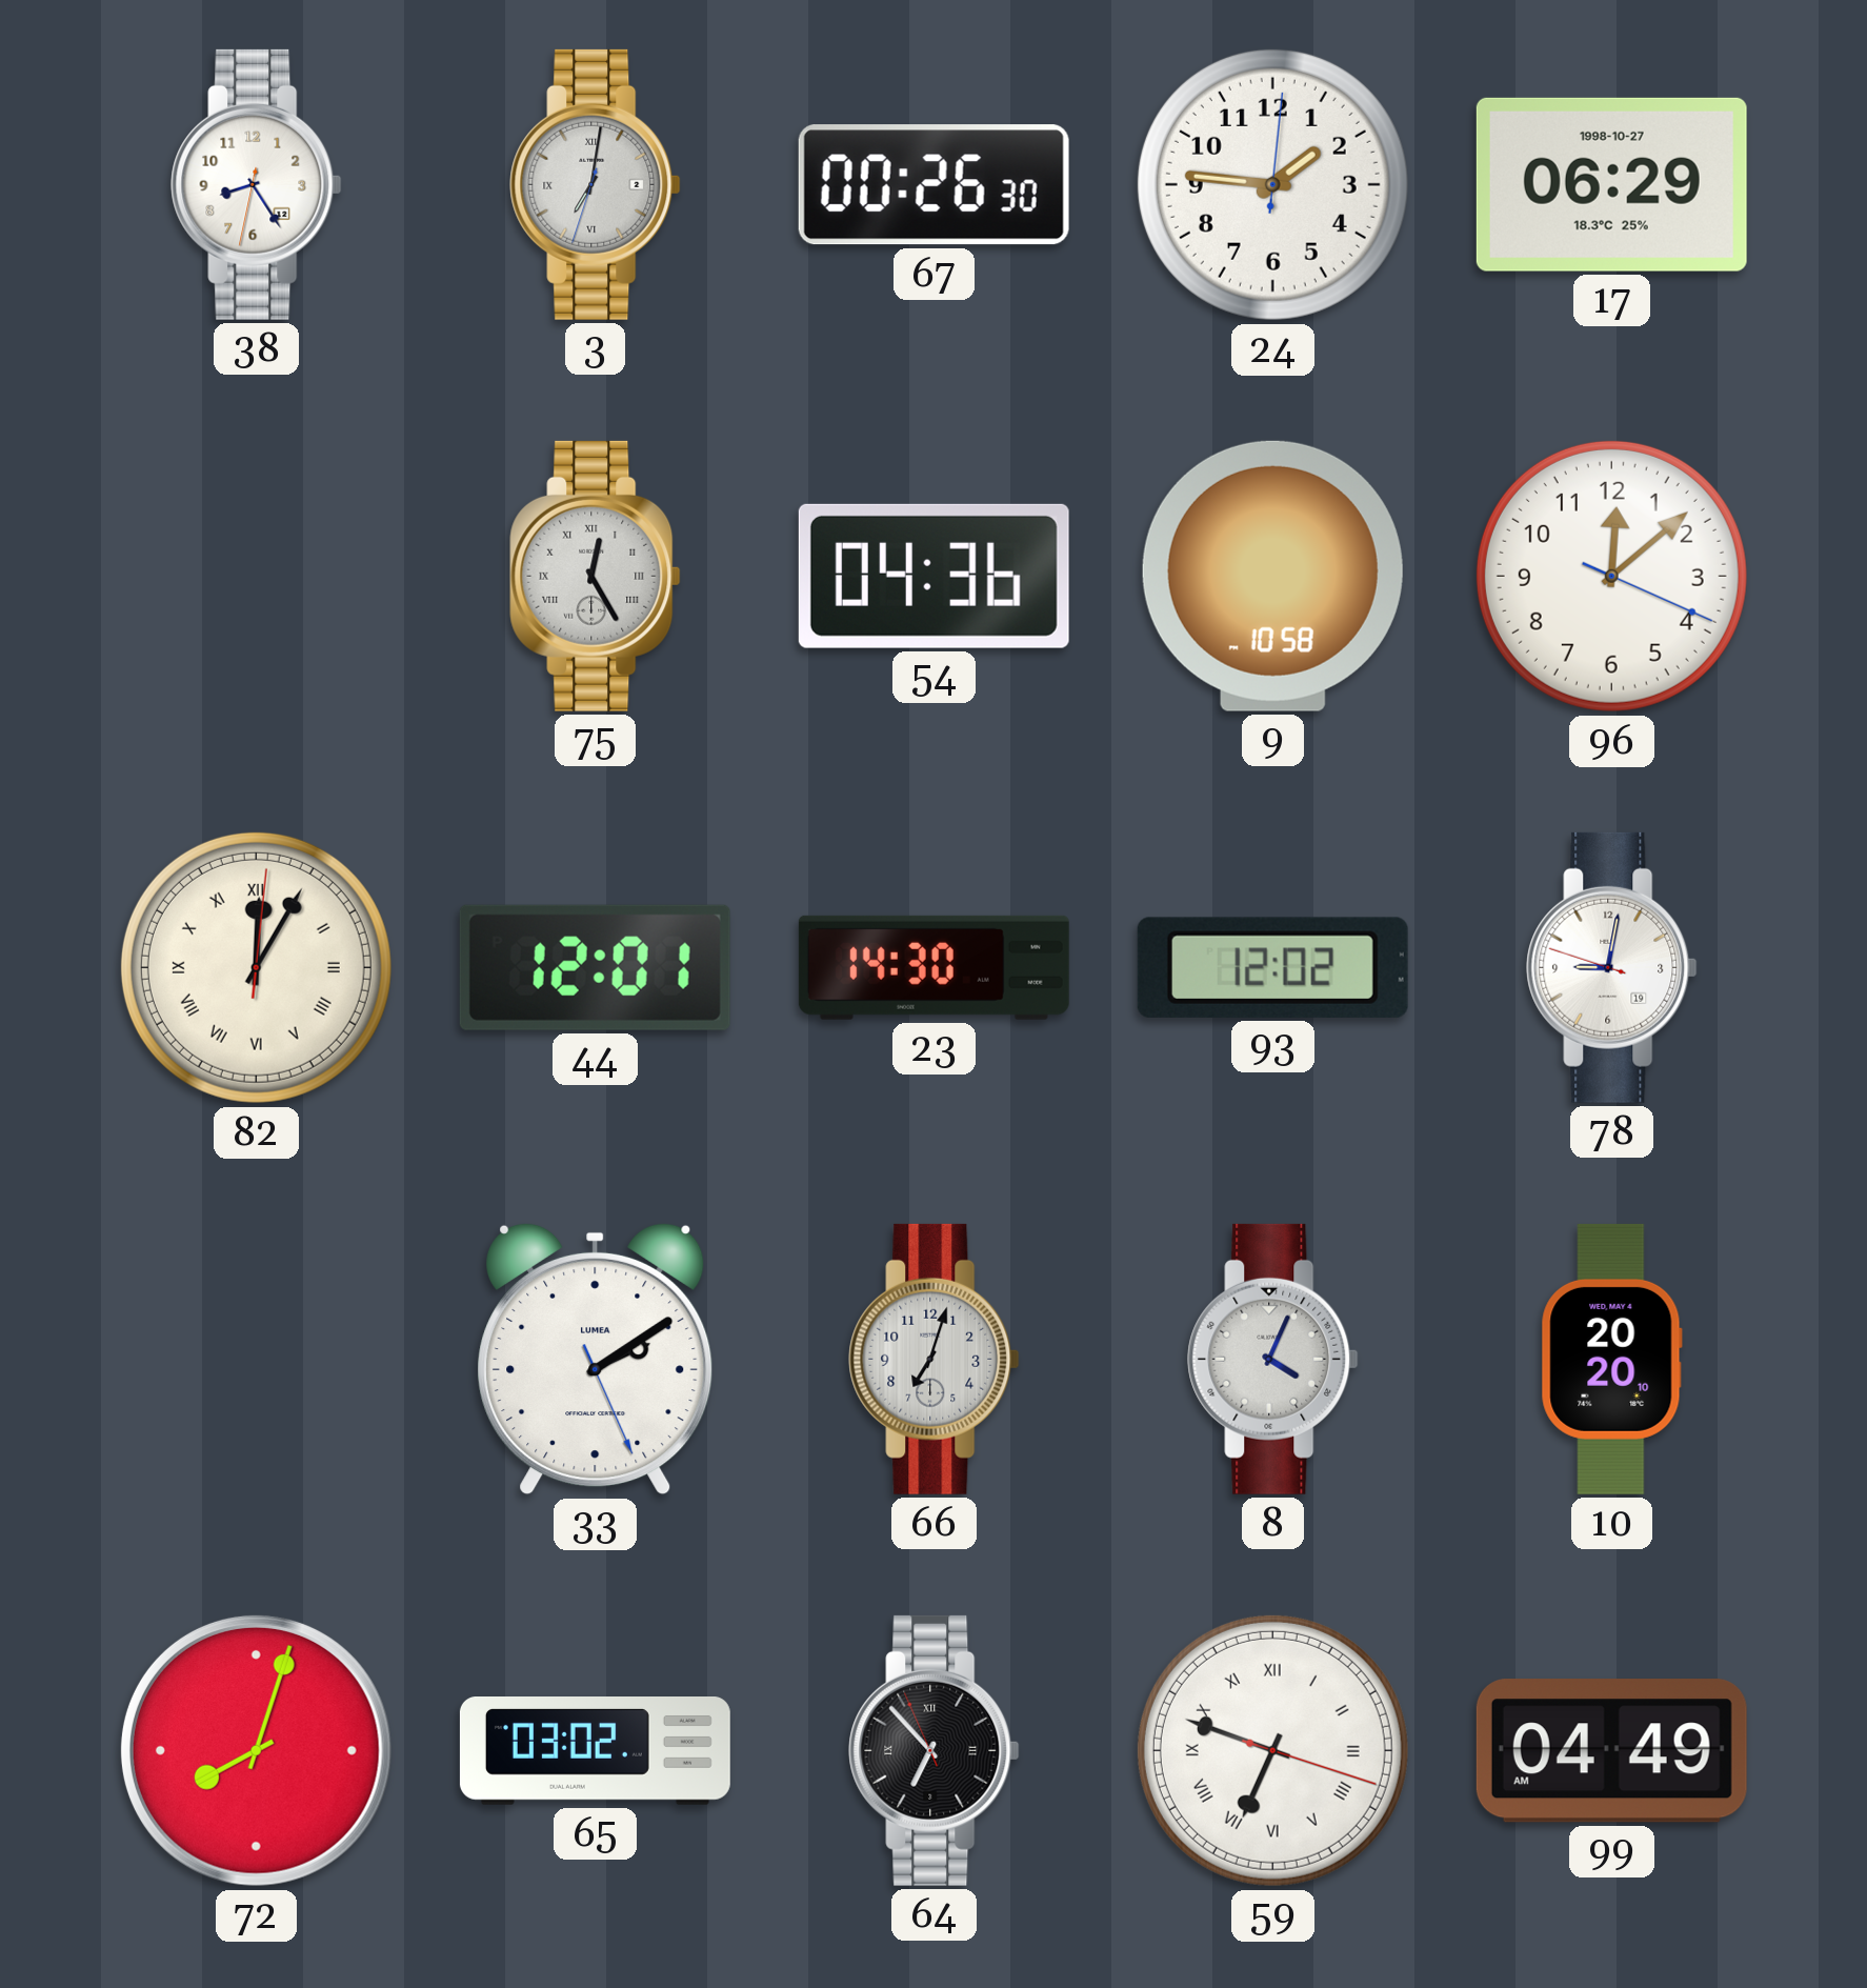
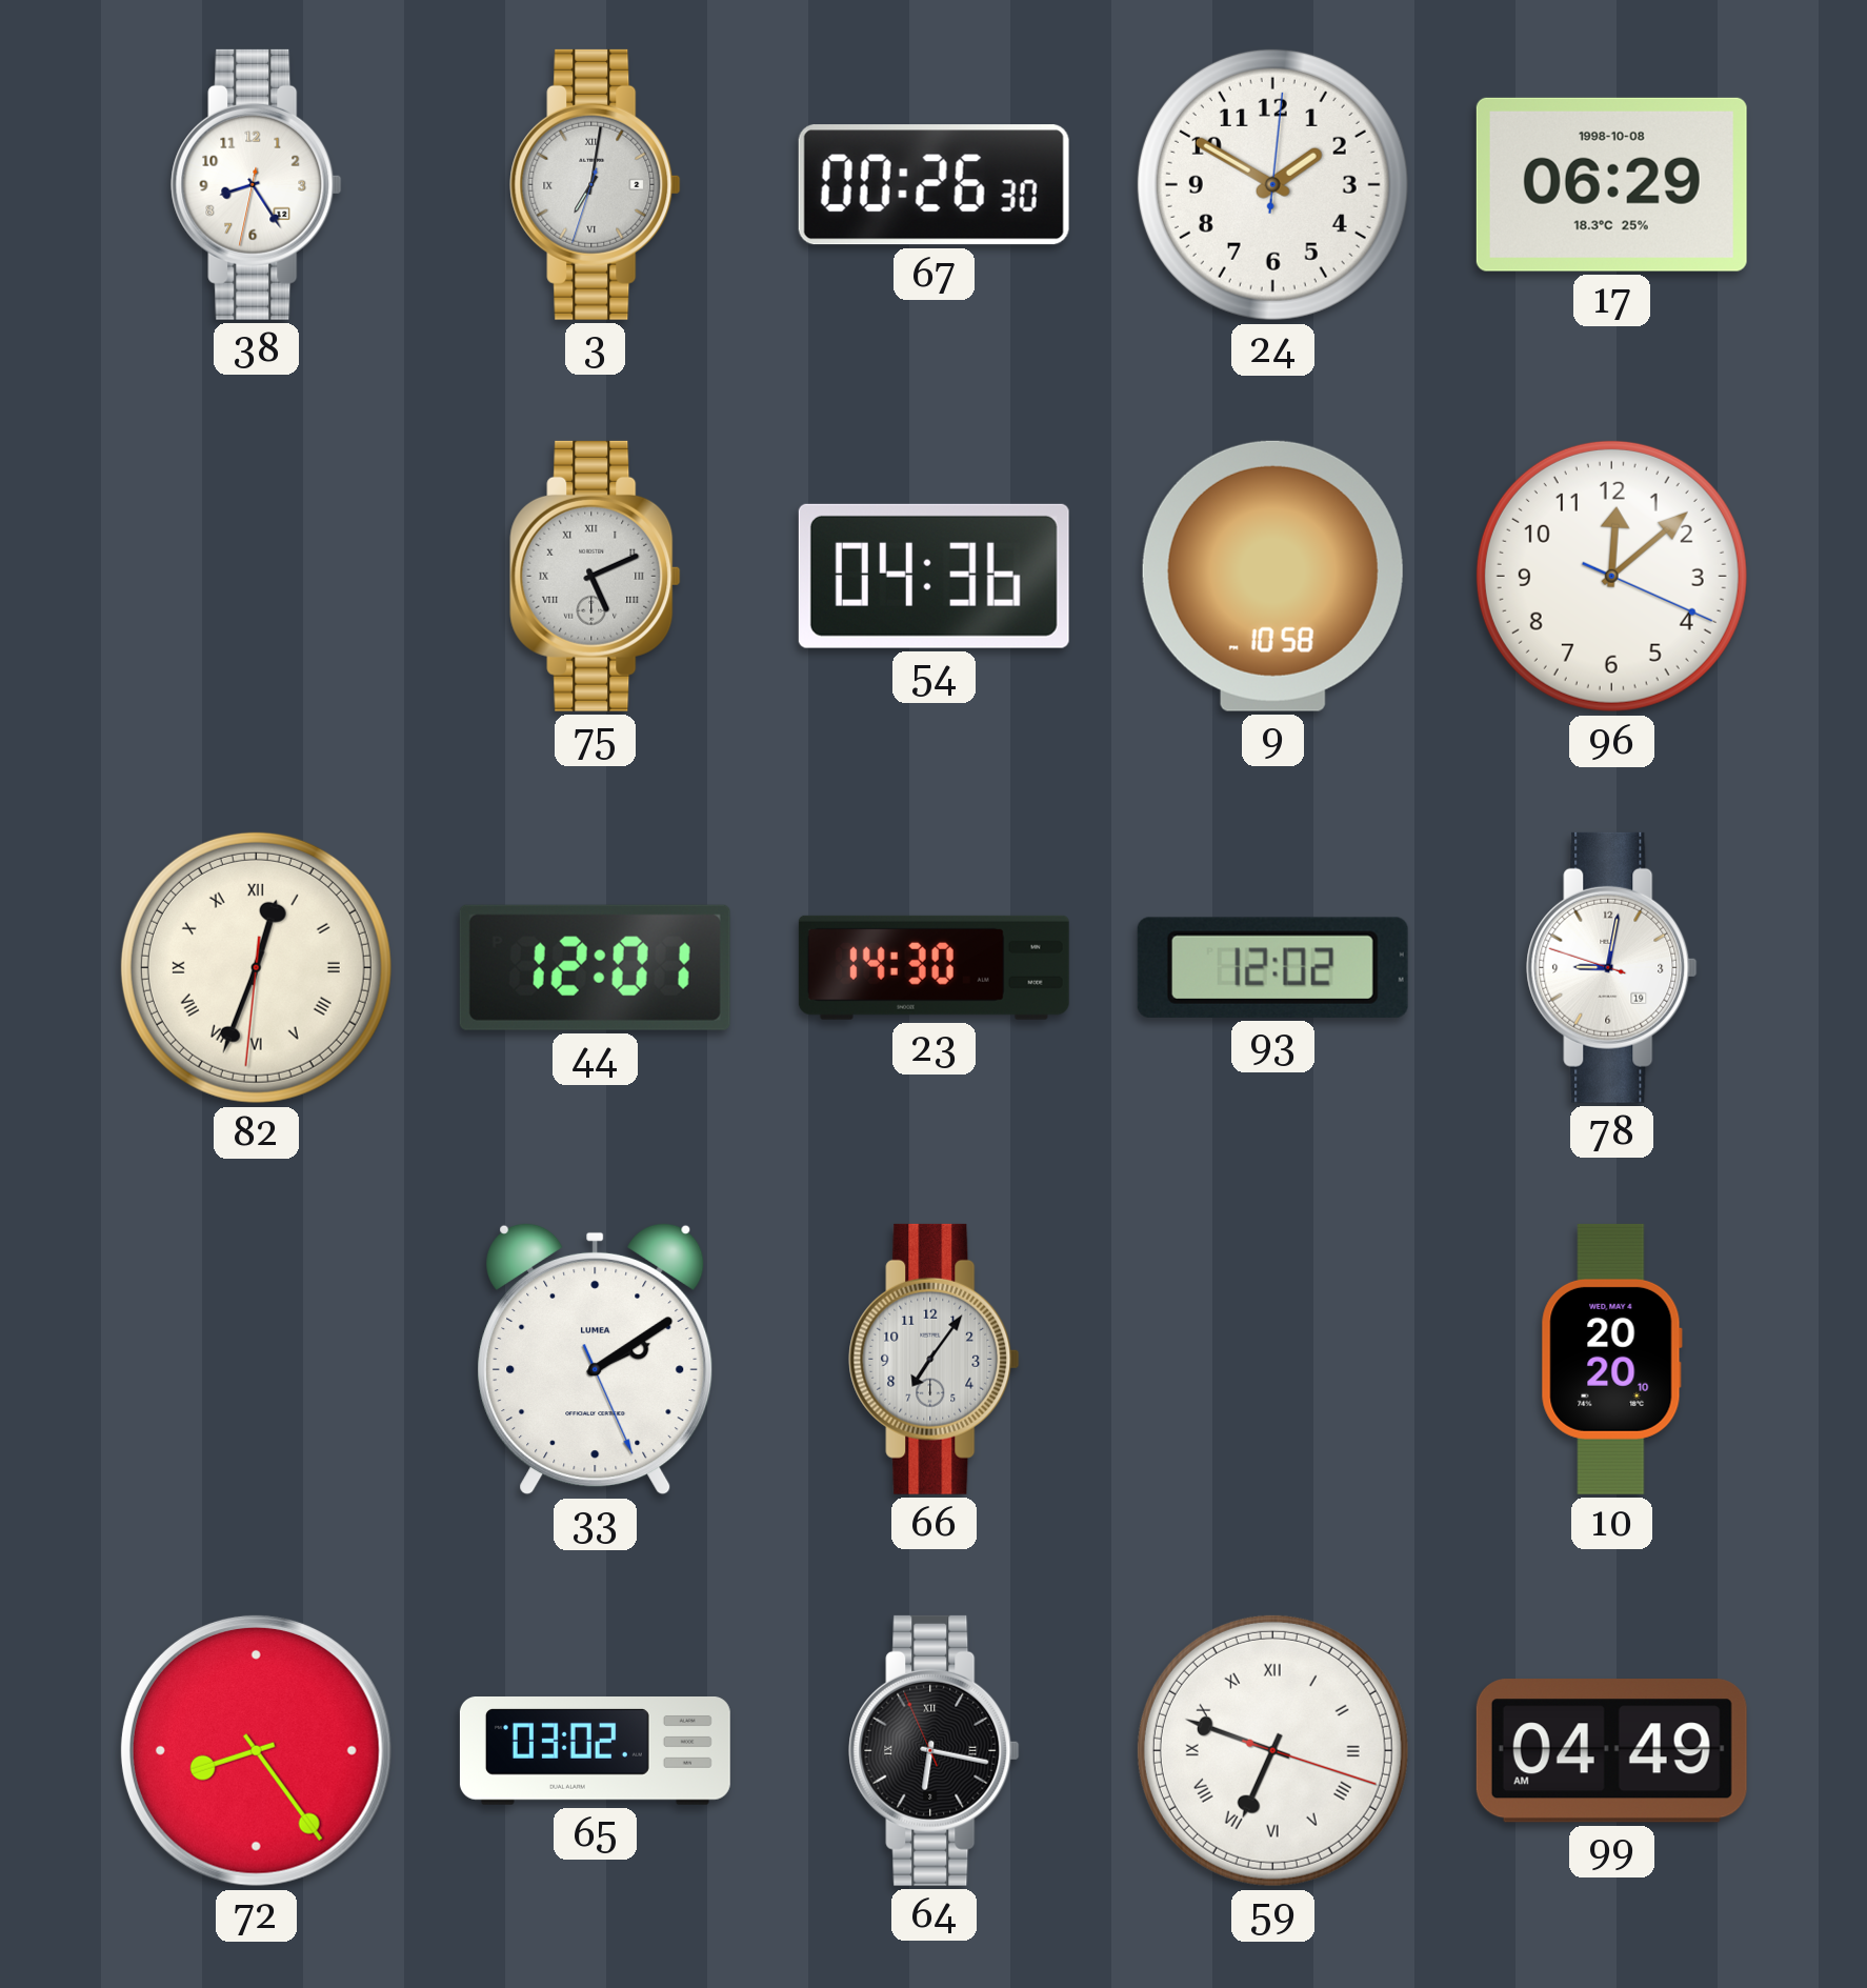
24: 1:46 -> 1:50 (1272, 184)
17 date: 1998-10-27 -> 1998-10-08 (1611, 184)
75: 12:25 -> 5:11 (596, 576)
82: 12:05 -> 12:33 (256, 967)
66: 7:03 -> 7:06 (935, 1359)
8: 4:04 -> none (1273, 1359)
72: 8:03 -> 8:24 (256, 1750)
64: 6:52 -> 6:16 (935, 1750)
